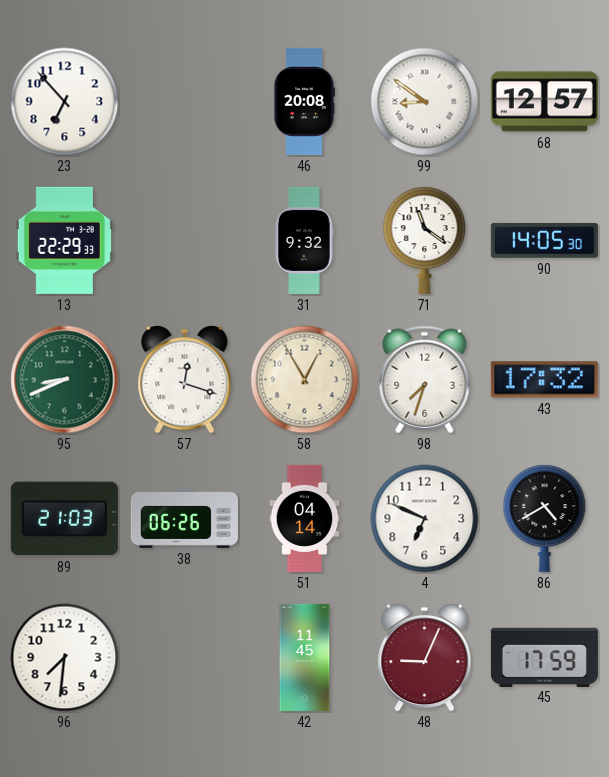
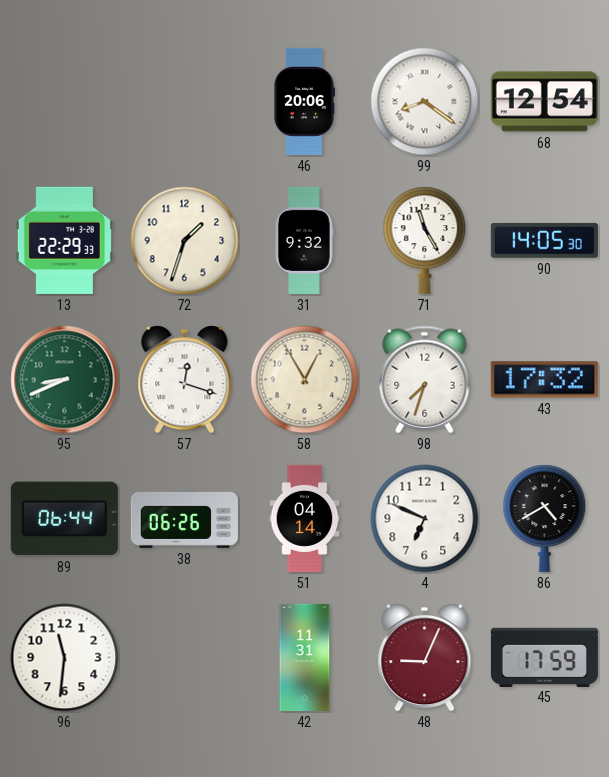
23: 6:53 -> none (65, 102)
46: 20:08 -> 20:06 (304, 101)
99: 8:51 -> 8:21 (425, 102)
68: 12:57 -> 12:54 (544, 102)
72: none -> 1:33 (185, 241)
71: 11:21 -> 11:25 (425, 240)
89: 21:03 -> 06:44 (64, 519)
96: 7:31 -> 11:31 (65, 658)
42: 11:45 -> 11:31 (305, 657)
